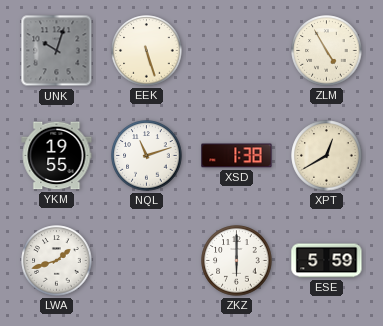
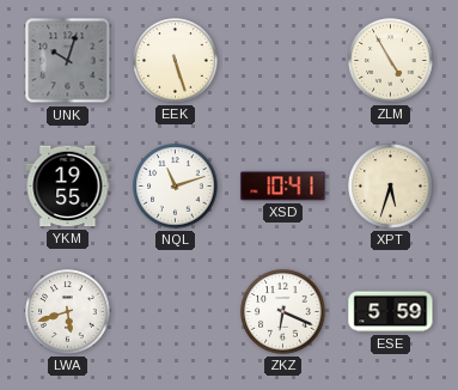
XSD: 1:38 -> 10:41 (283, 187)
XPT: 12:40 -> 5:33 (391, 187)
LWA: 1:42 -> 5:42 (68, 312)
ZKZ: 6:00 -> 6:19 (283, 312)
